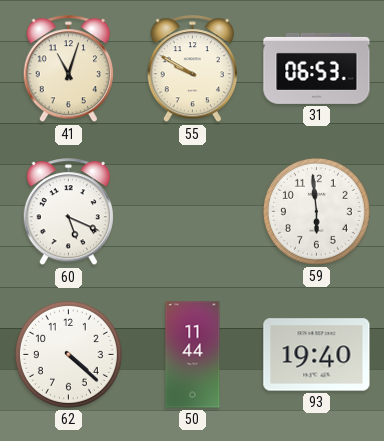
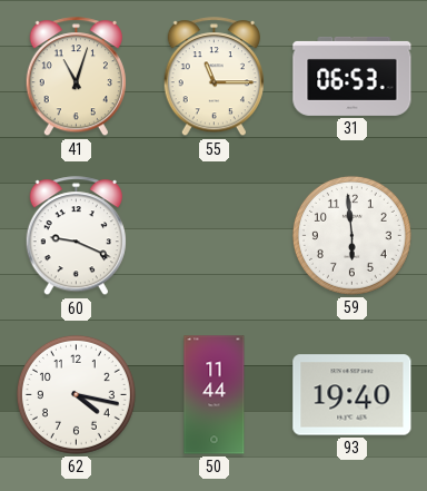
55: 9:50 -> 11:15 (213, 77)
60: 5:19 -> 9:19 (76, 236)
62: 4:22 -> 4:17 (76, 394)
